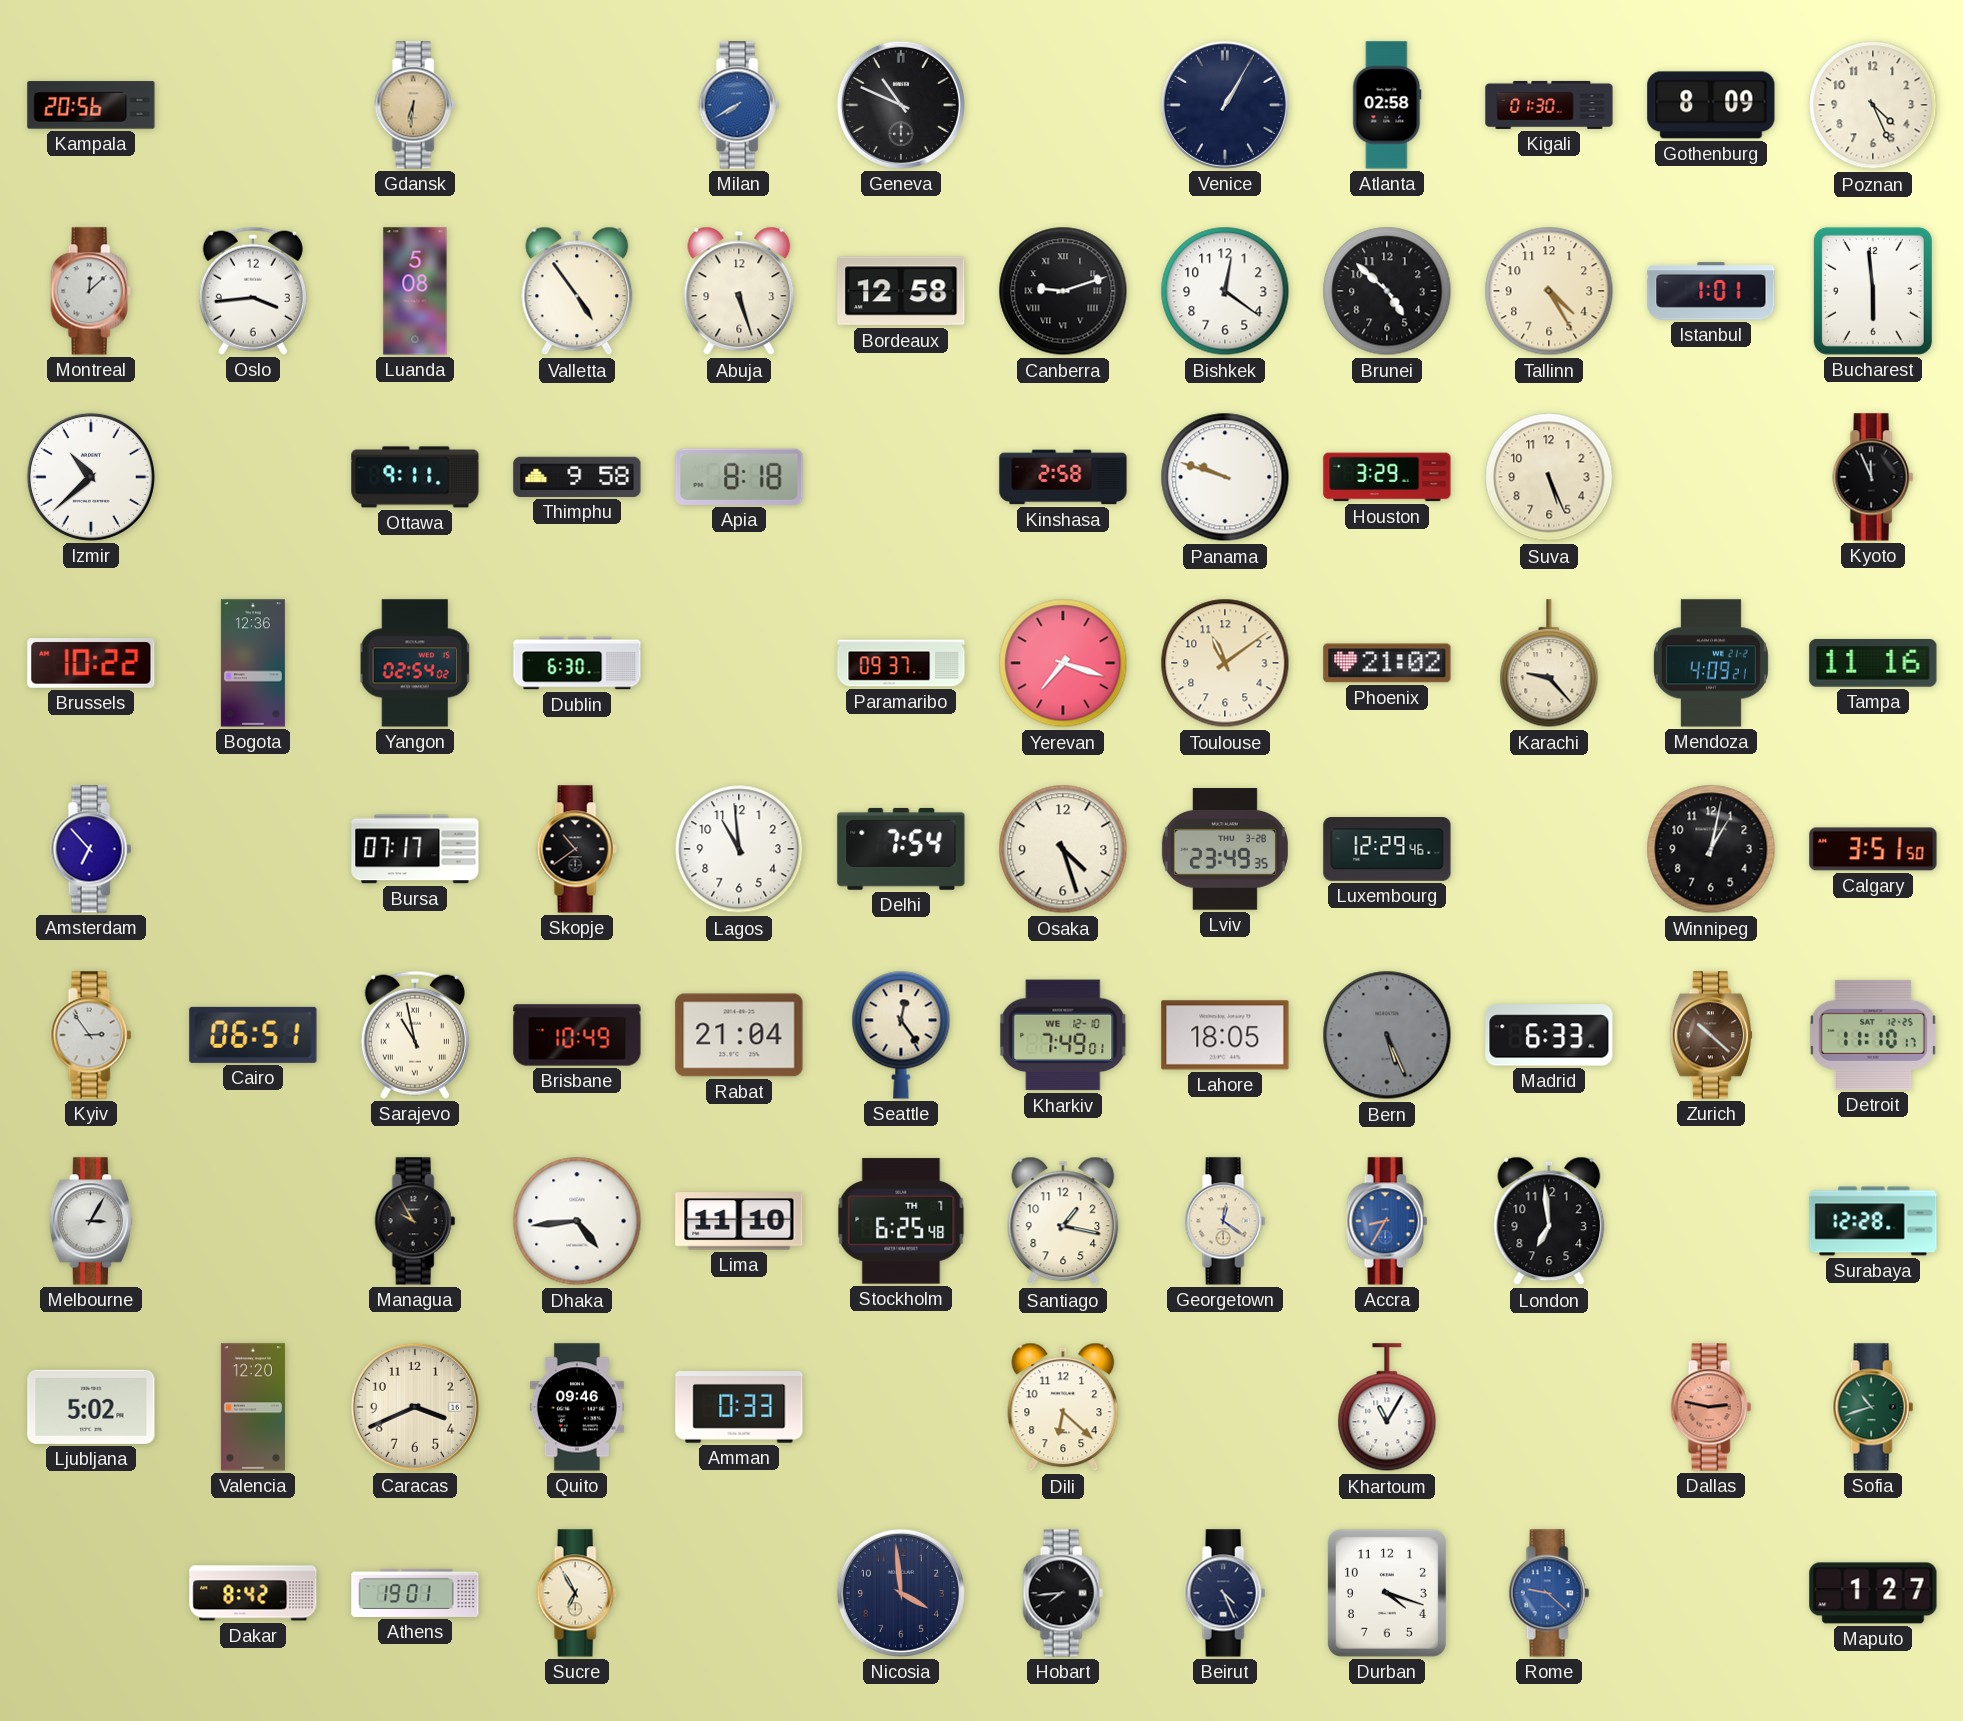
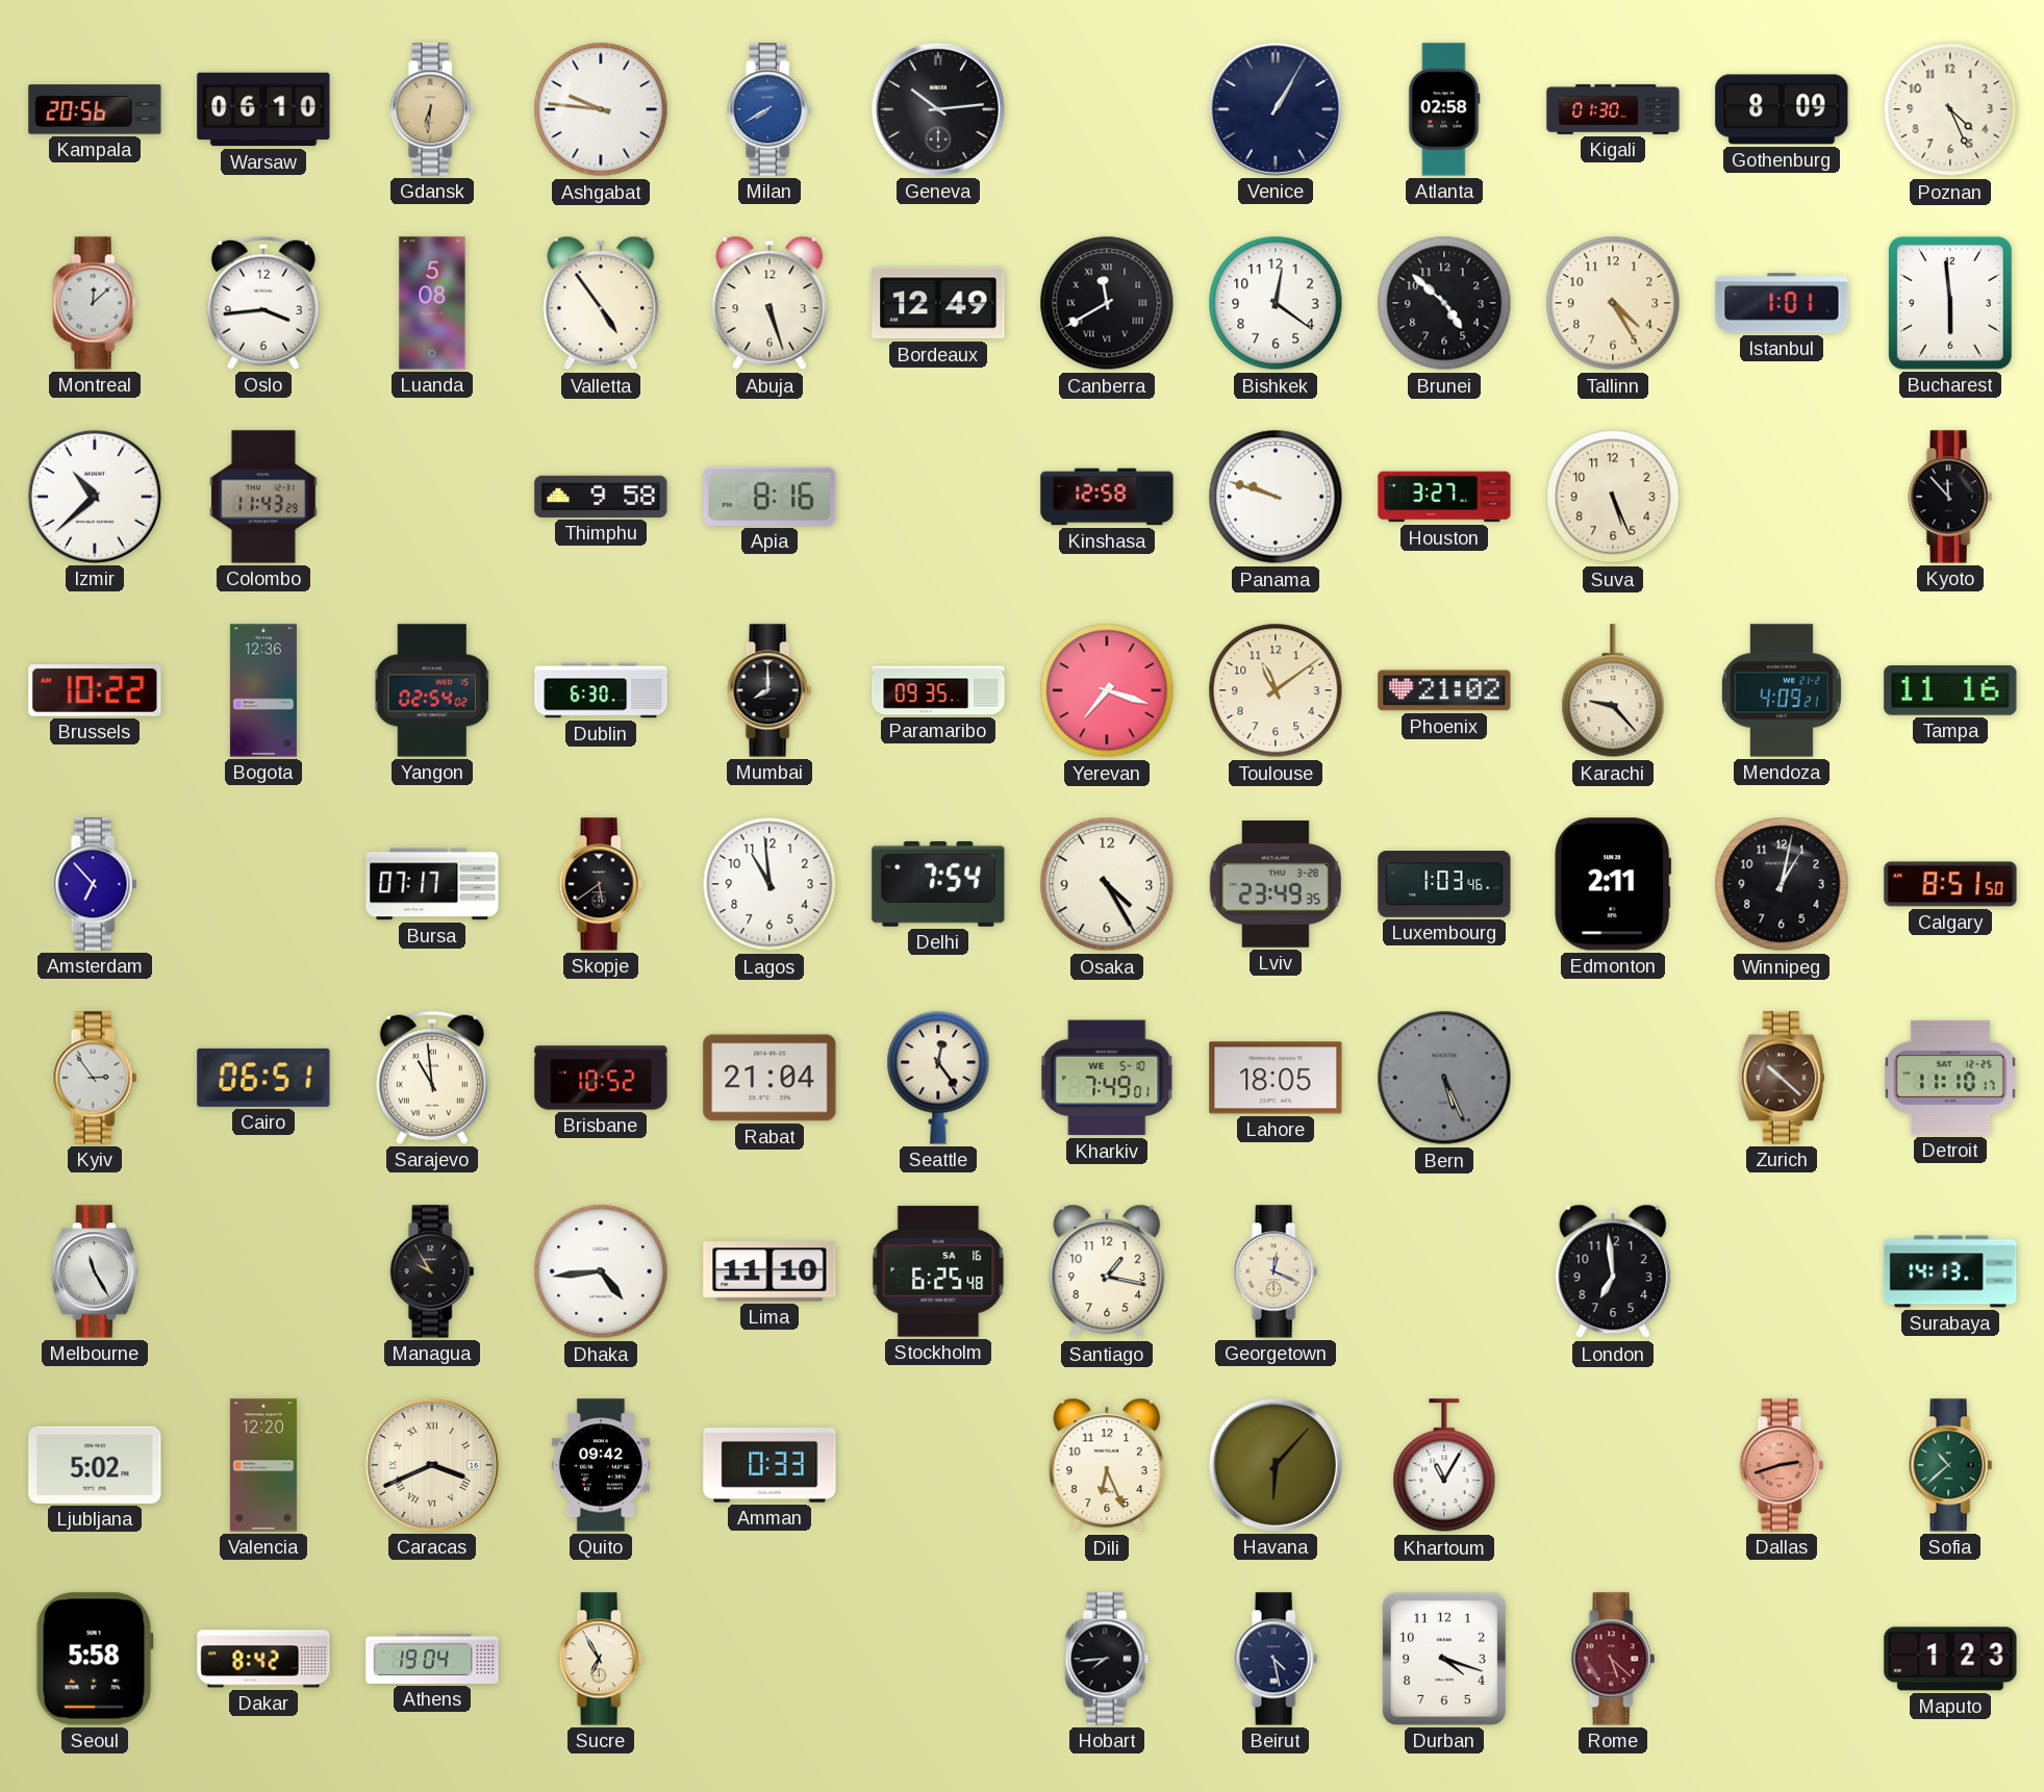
Warsaw: none -> 06:10 (263, 109)
Ashgabat: none -> 9:46 (601, 109)
Geneva: 10:49 -> 10:14 (938, 109)
Bordeaux: 12:58 -> 12:49 (938, 303)
Canberra: 9:12 -> 11:40 (1107, 303)
Colombo: none -> 11:43 (264, 497)
Ottawa: 9:11 -> none (415, 477)
Apia: 8:18 -> 8:16 (769, 497)
Kinshasa: 2:58 -> 12:58 (1107, 497)
Houston: 3:29 -> 3:27 (1444, 497)
Kyoto: 11:56 -> 11:53 (1950, 497)
Mumbai: none -> 8:00 (769, 690)
Paramaribo: 09:37 -> 09:35 (938, 690)
Skopje: 10:39 -> 5:39 (601, 884)
Osaka: 4:27 -> 4:25 (1107, 884)
Luxembourg: 12:29 -> 1:03 (1444, 884)
Edmonton: none -> 2:11 (1613, 884)
Calgary: 3:51 -> 8:51 (1950, 884)
Sarajevo: 10:58 -> 10:59 (432, 1078)
Brisbane: 10:49 -> 10:52 (601, 1078)
Kharkiv date: WE 12-10 -> WE 5-10 (1107, 1078)
Madrid: 6:33 -> none (1549, 1035)
Melbourne: 3:05 -> 11:25 (95, 1271)
Stockholm date: TH 7 -> SA 16 (938, 1271)
Georgetown: 12:21 -> 12:19 (1276, 1271)
Accra: 8:35 -> none (1387, 1221)
Surabaya: 12:28 -> 14:13 (1950, 1271)
Caracas numerals: Arabic -> Roman (432, 1465)
Quito: 09:46 -> 09:42 (601, 1465)
Dili: 6:22 -> 6:26 (1107, 1465)
Havana: none -> 6:07 (1276, 1465)
Dallas: 2:47 -> 2:42 (1782, 1465)
Sofia: 10:42 -> 10:38 (1950, 1465)
Seoul: none -> 5:58 (95, 1659)
Athens: 19:01 -> 19:04 (432, 1659)
Nicosia: 3:59 -> none (901, 1593)
Beirut: 4:26 -> 4:28 (1276, 1659)
Rome: 9:22 -> 5:22 (1613, 1659)
Rome dial: blue -> burgundy (1613, 1659)
Maputo: 1:27 -> 1:23 (1950, 1659)
